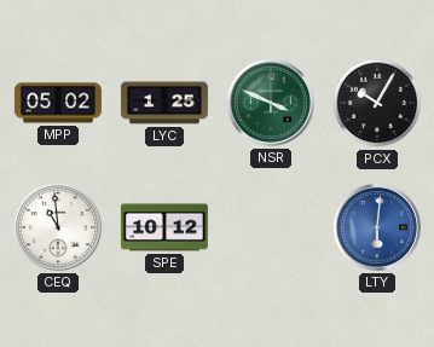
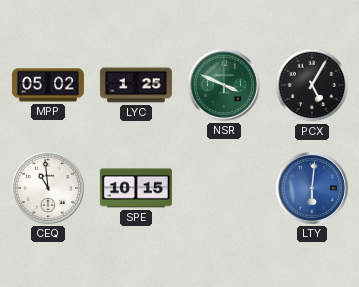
PCX: 10:05 -> 5:05 (312, 85)
SPE: 10:12 -> 10:15 (136, 188)
